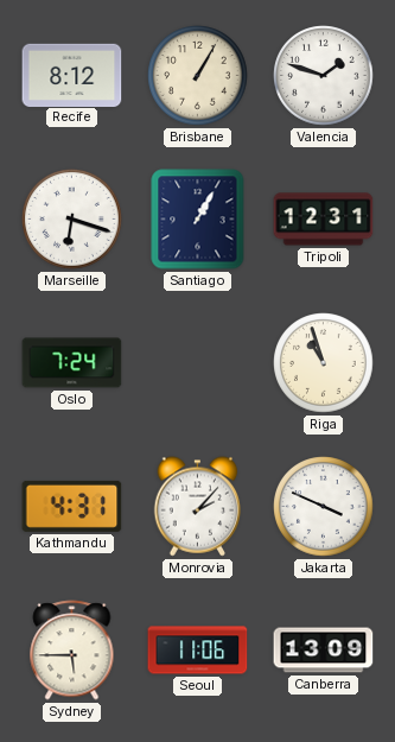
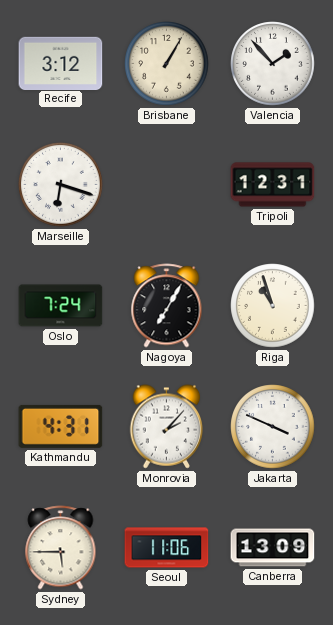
Recife: 8:12 -> 3:12 (61, 63)
Valencia: 1:48 -> 1:53 (273, 64)
Santiago: 1:05 -> none (198, 220)
Nagoya: none -> 7:05 (167, 306)
